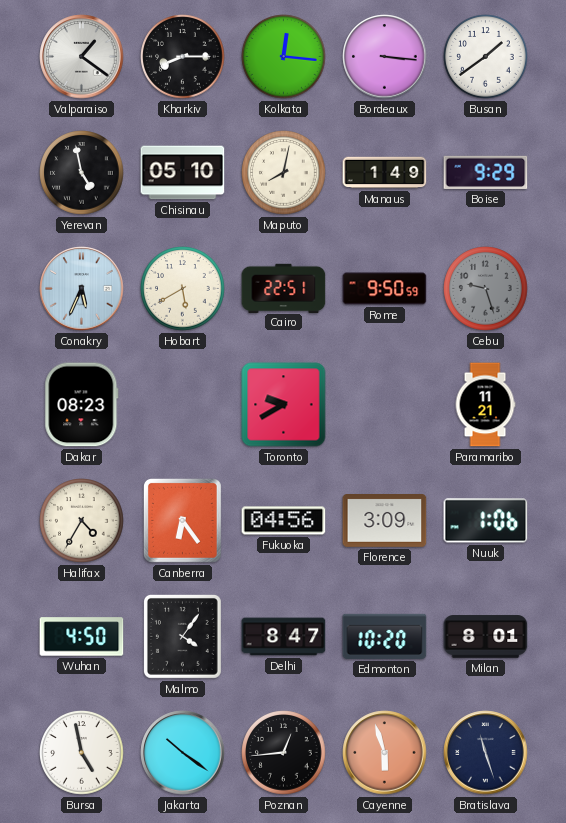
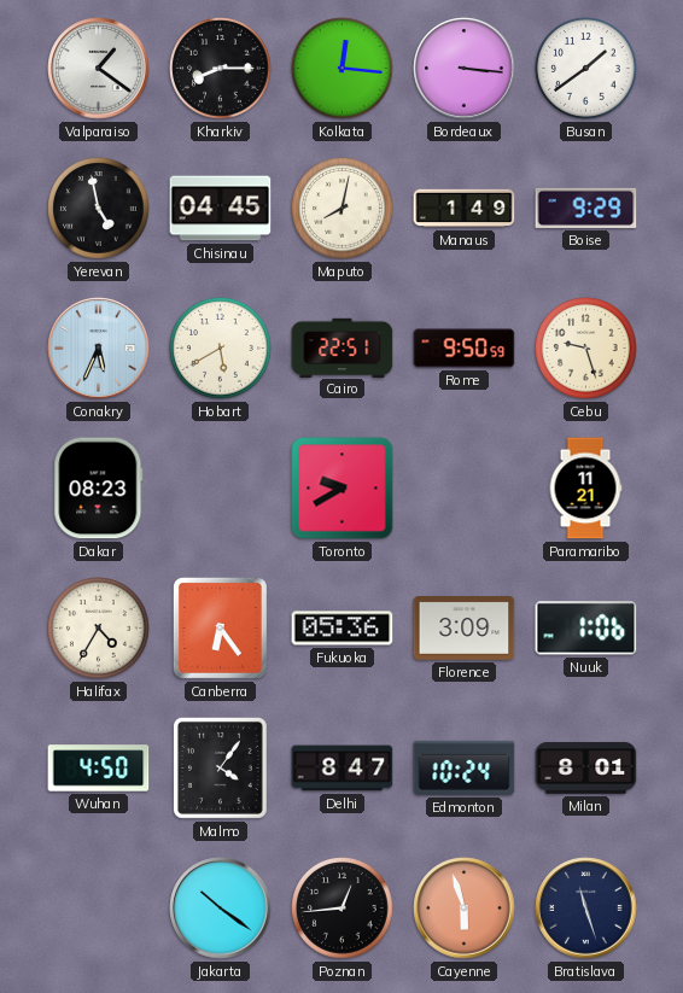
Chisinau: 05:10 -> 04:45 (221, 209)
Cebu dial: grey -> cream (586, 349)
Fukuoka: 04:56 -> 05:36 (343, 629)
Edmonton: 10:20 -> 10:24 (465, 767)
Bursa: 4:58 -> none (82, 753)
